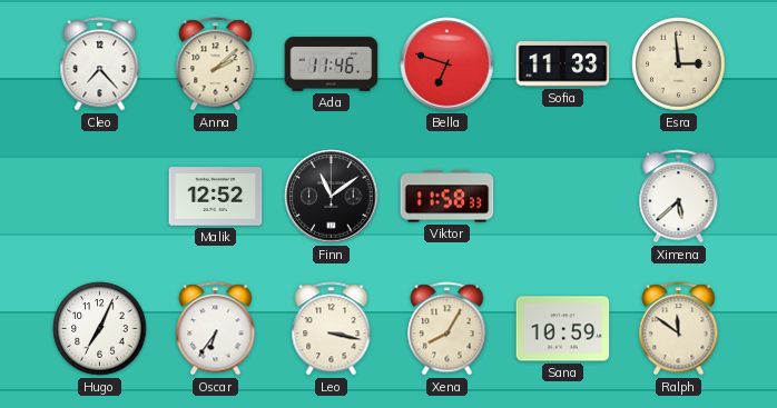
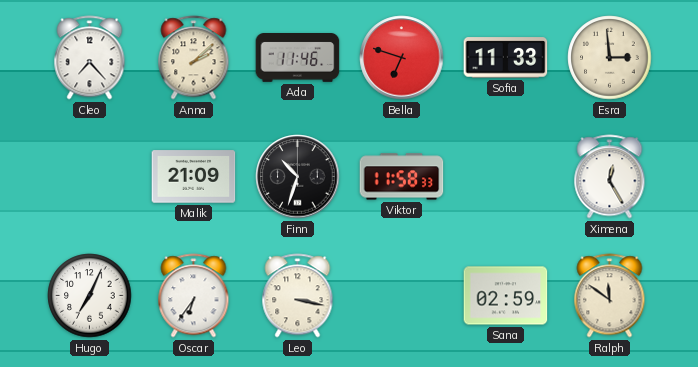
Malik: 12:52 -> 21:09 (194, 177)
Finn: 11:09 -> 10:33 (298, 177)
Ximena: 5:38 -> 12:25 (610, 177)
Xena: 8:05 -> none (447, 329)
Sana: 10:59 -> 02:59 (506, 296)
